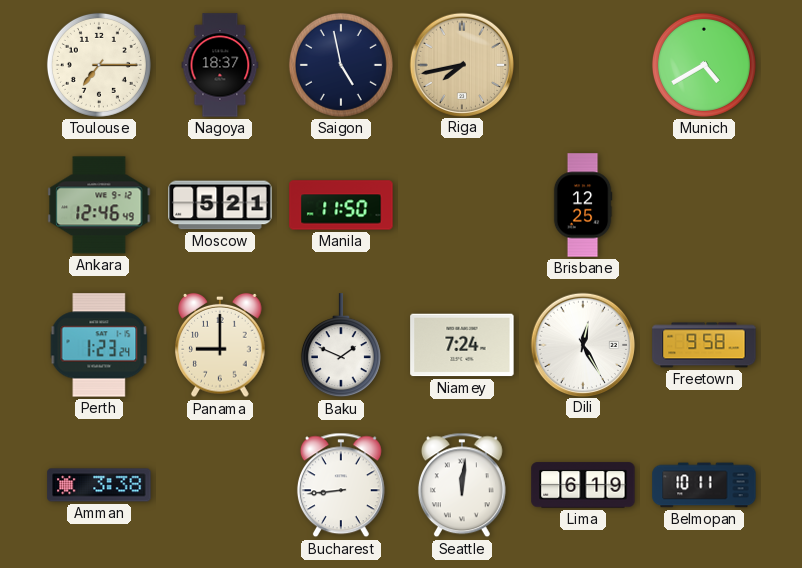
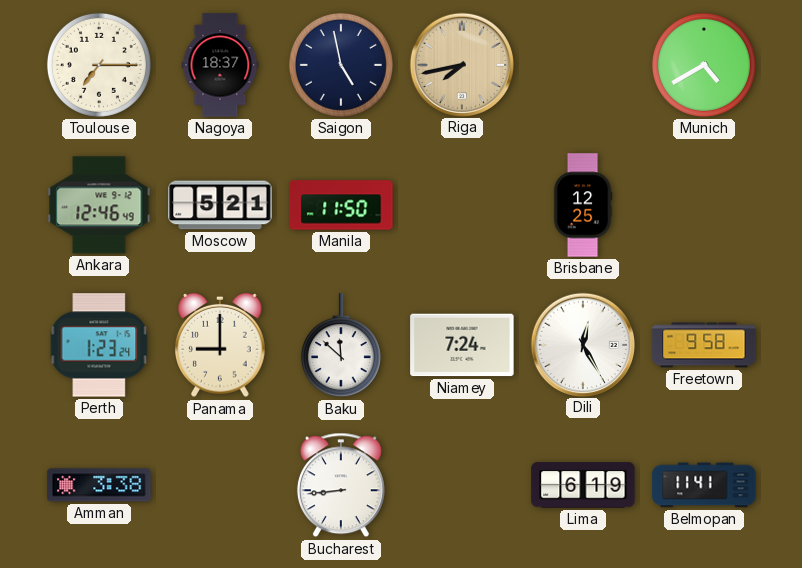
Baku: 1:49 -> 11:52 (341, 346)
Seattle: 12:01 -> none (462, 485)
Belmopan: 10:11 -> 11:41 (704, 485)
